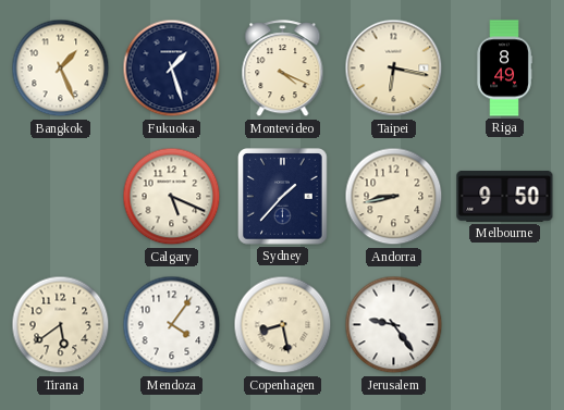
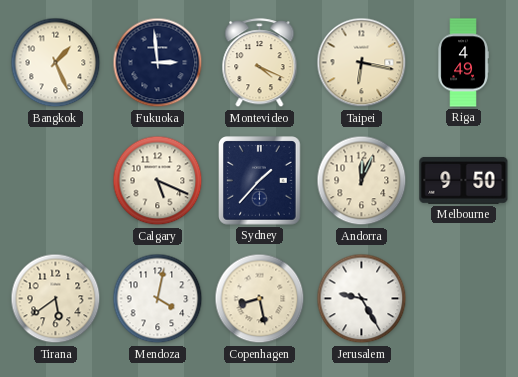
Fukuoka: 1:27 -> 2:59 (158, 63)
Riga: 8:49 -> 4:49 (463, 63)
Andorra: 8:43 -> 12:04 (362, 181)
Mendoza: 4:06 -> 4:02 (158, 299)
Jerusalem: 9:24 -> 9:25 (362, 299)
